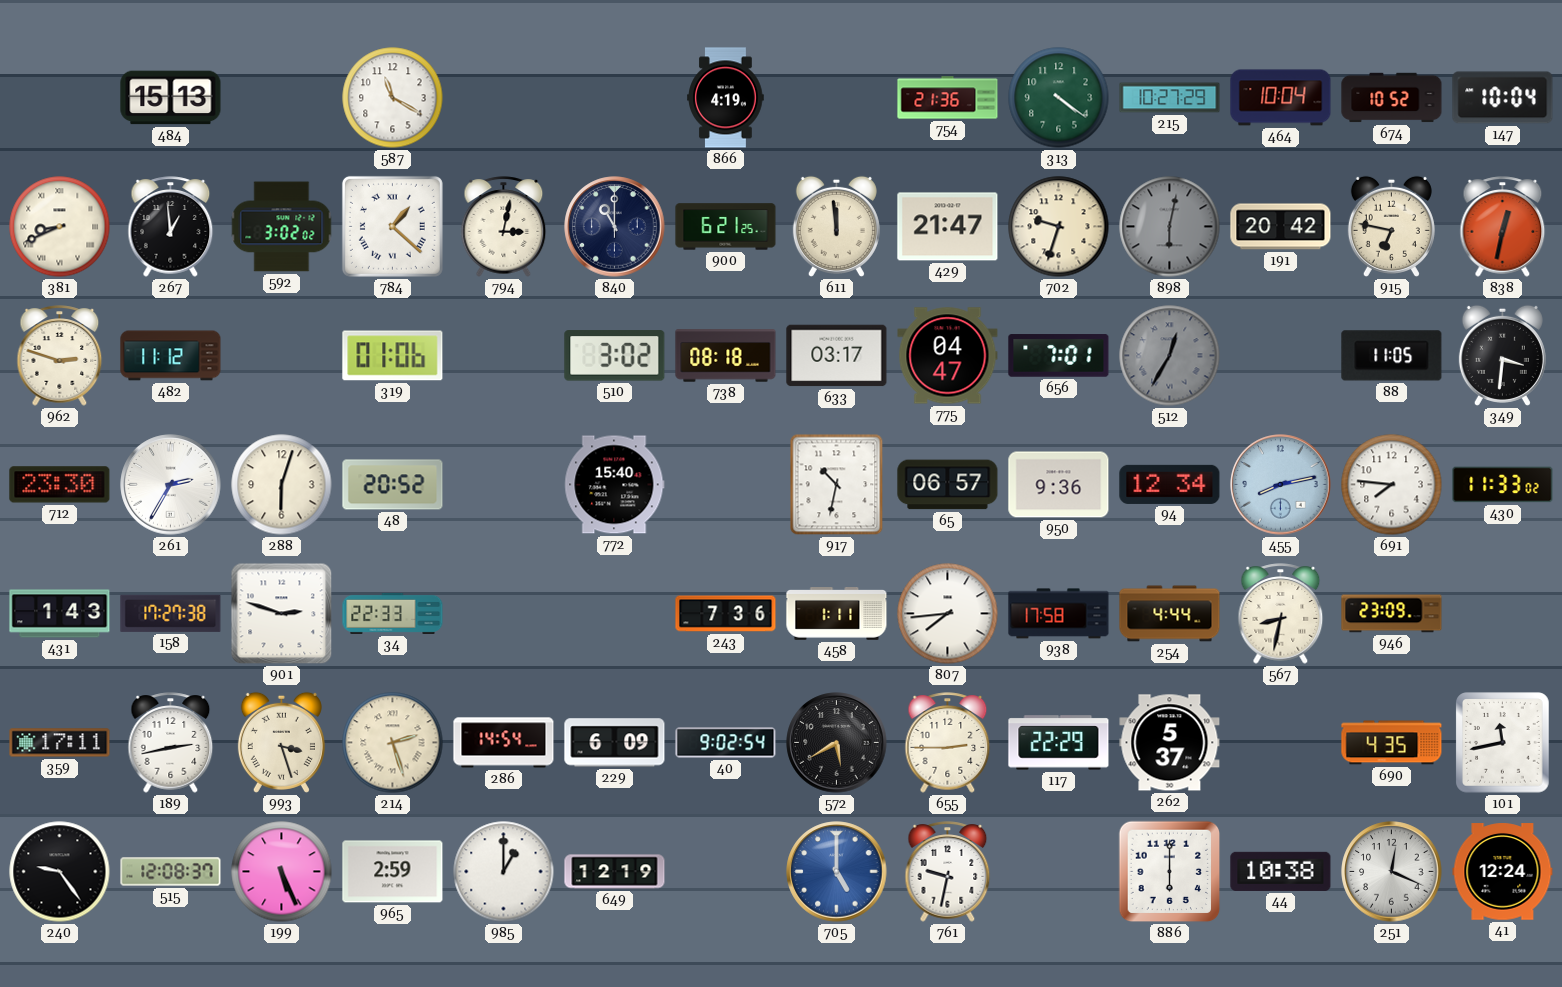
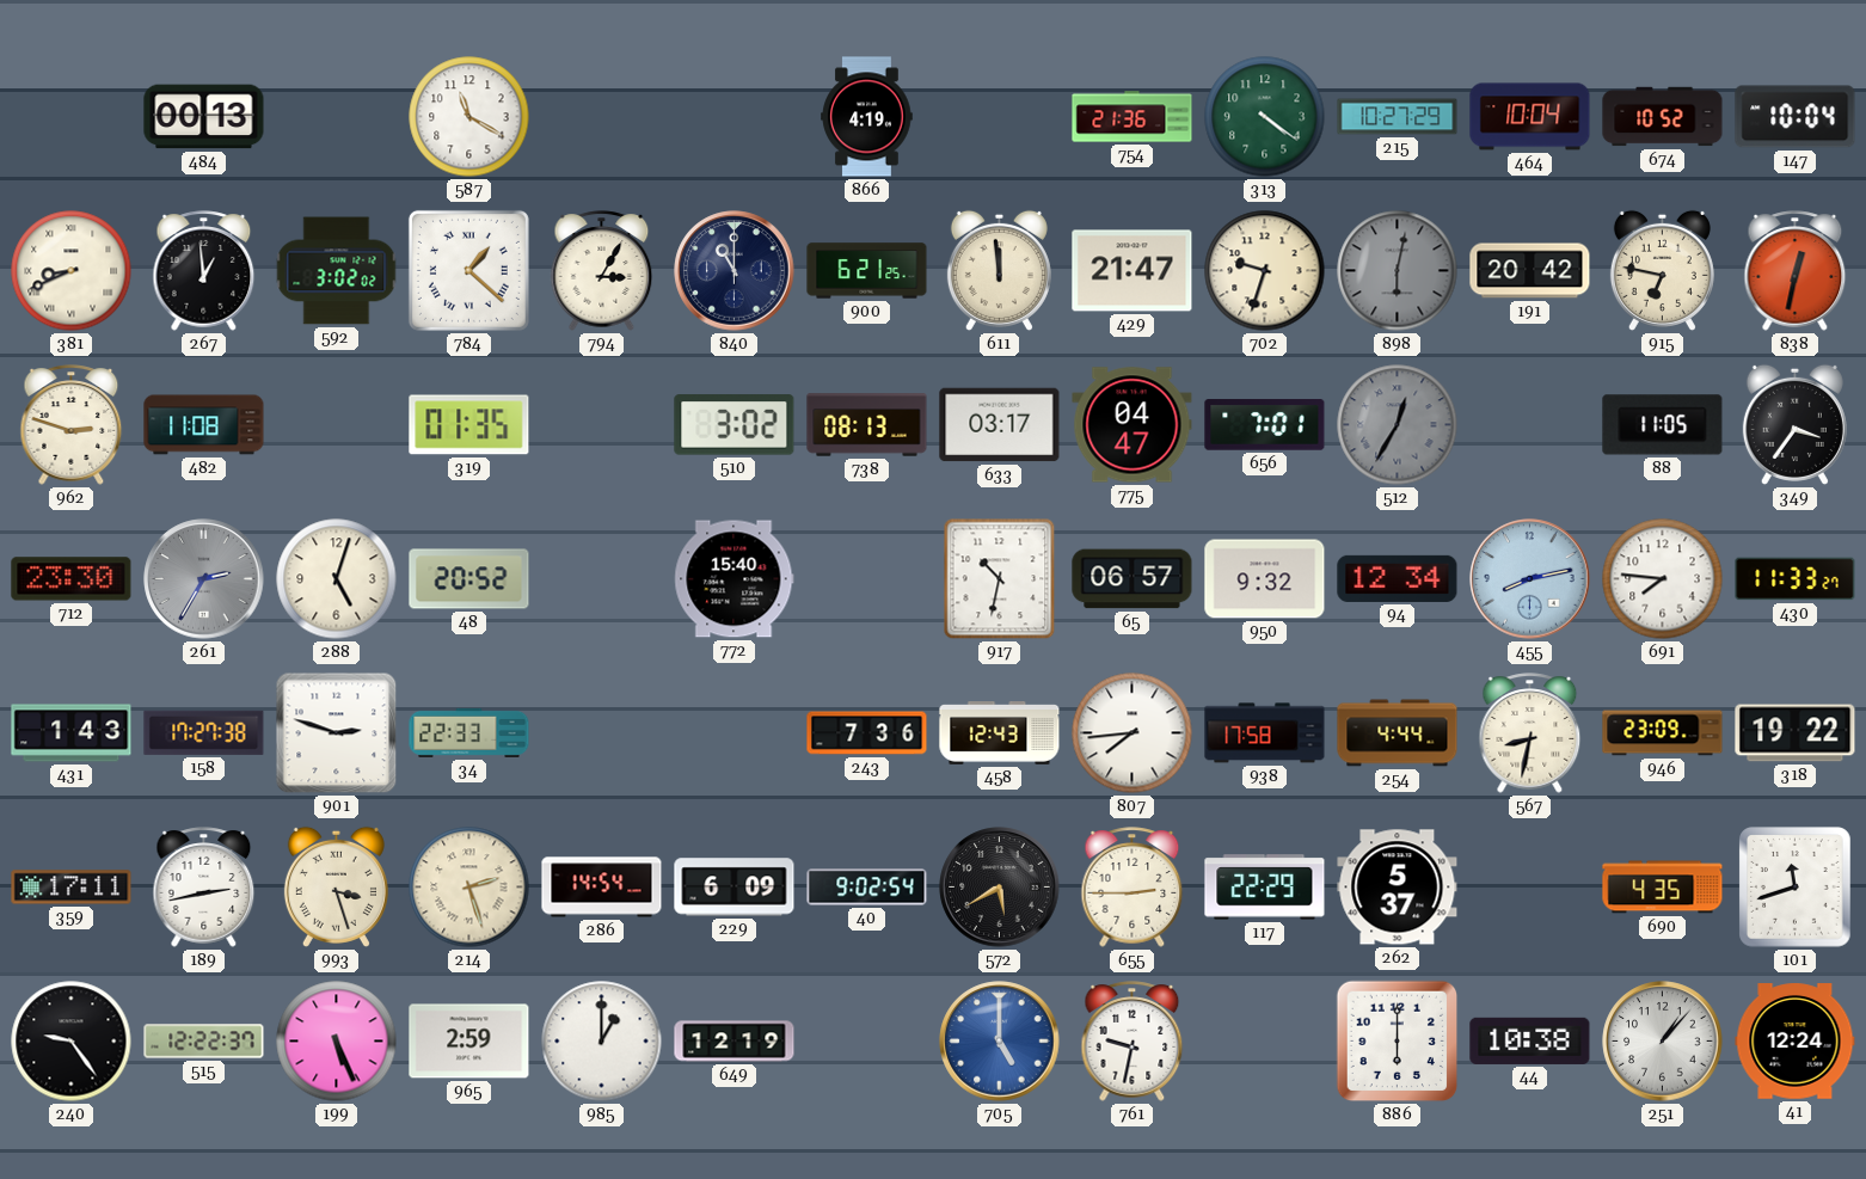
484: 15:13 -> 00:13 (204, 117)
794: 3:02 -> 3:05 (602, 271)
482: 11:12 -> 11:08 (204, 425)
319: 01:06 -> 01:35 (469, 425)
738: 08:18 -> 08:13 (867, 425)
349: 3:31 -> 3:36 (1794, 424)
261 dial: white -> grey (204, 579)
288: 6:03 -> 5:03 (337, 579)
950: 9:36 -> 9:32 (1265, 579)
430: 11:33:02 -> 11:33:27 (1796, 579)
458: 1:11 -> 12:43 (1000, 733)
318: none -> 19:22 (1796, 733)
101: 11:43 -> 11:42 (1796, 888)
515: 12:08 -> 12:22 (204, 1042)
251: 12:19 -> 1:07 (1663, 1042)
